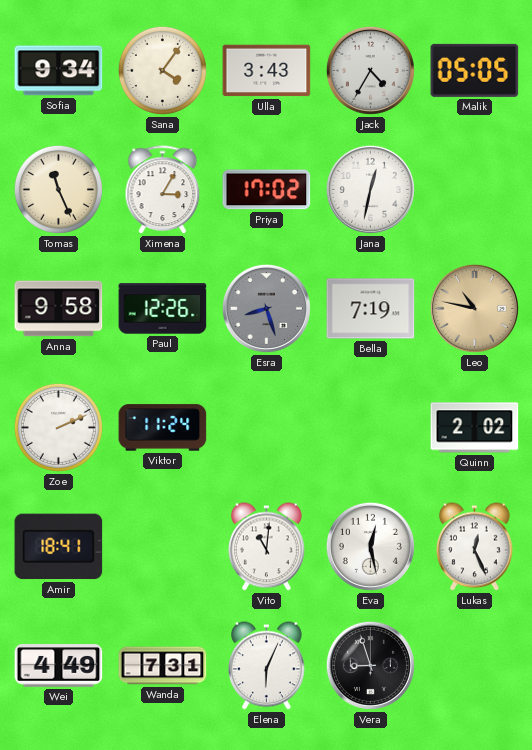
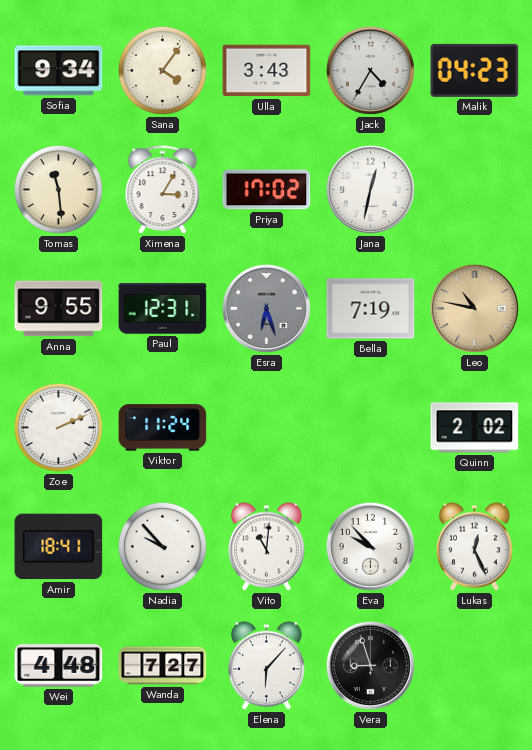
Malik: 05:05 -> 04:23 (475, 70)
Tomas: 11:26 -> 11:29 (58, 189)
Anna: 9:58 -> 9:55 (59, 309)
Paul: 12:26 -> 12:31 (163, 309)
Esra: 8:27 -> 6:27 (266, 308)
Nadia: none -> 9:53 (162, 546)
Eva: 12:28 -> 9:53 (370, 546)
Wei: 4:49 -> 4:48 (59, 666)
Wanda: 7:31 -> 7:27 (163, 666)
Elena: 6:04 -> 6:07 (267, 666)
